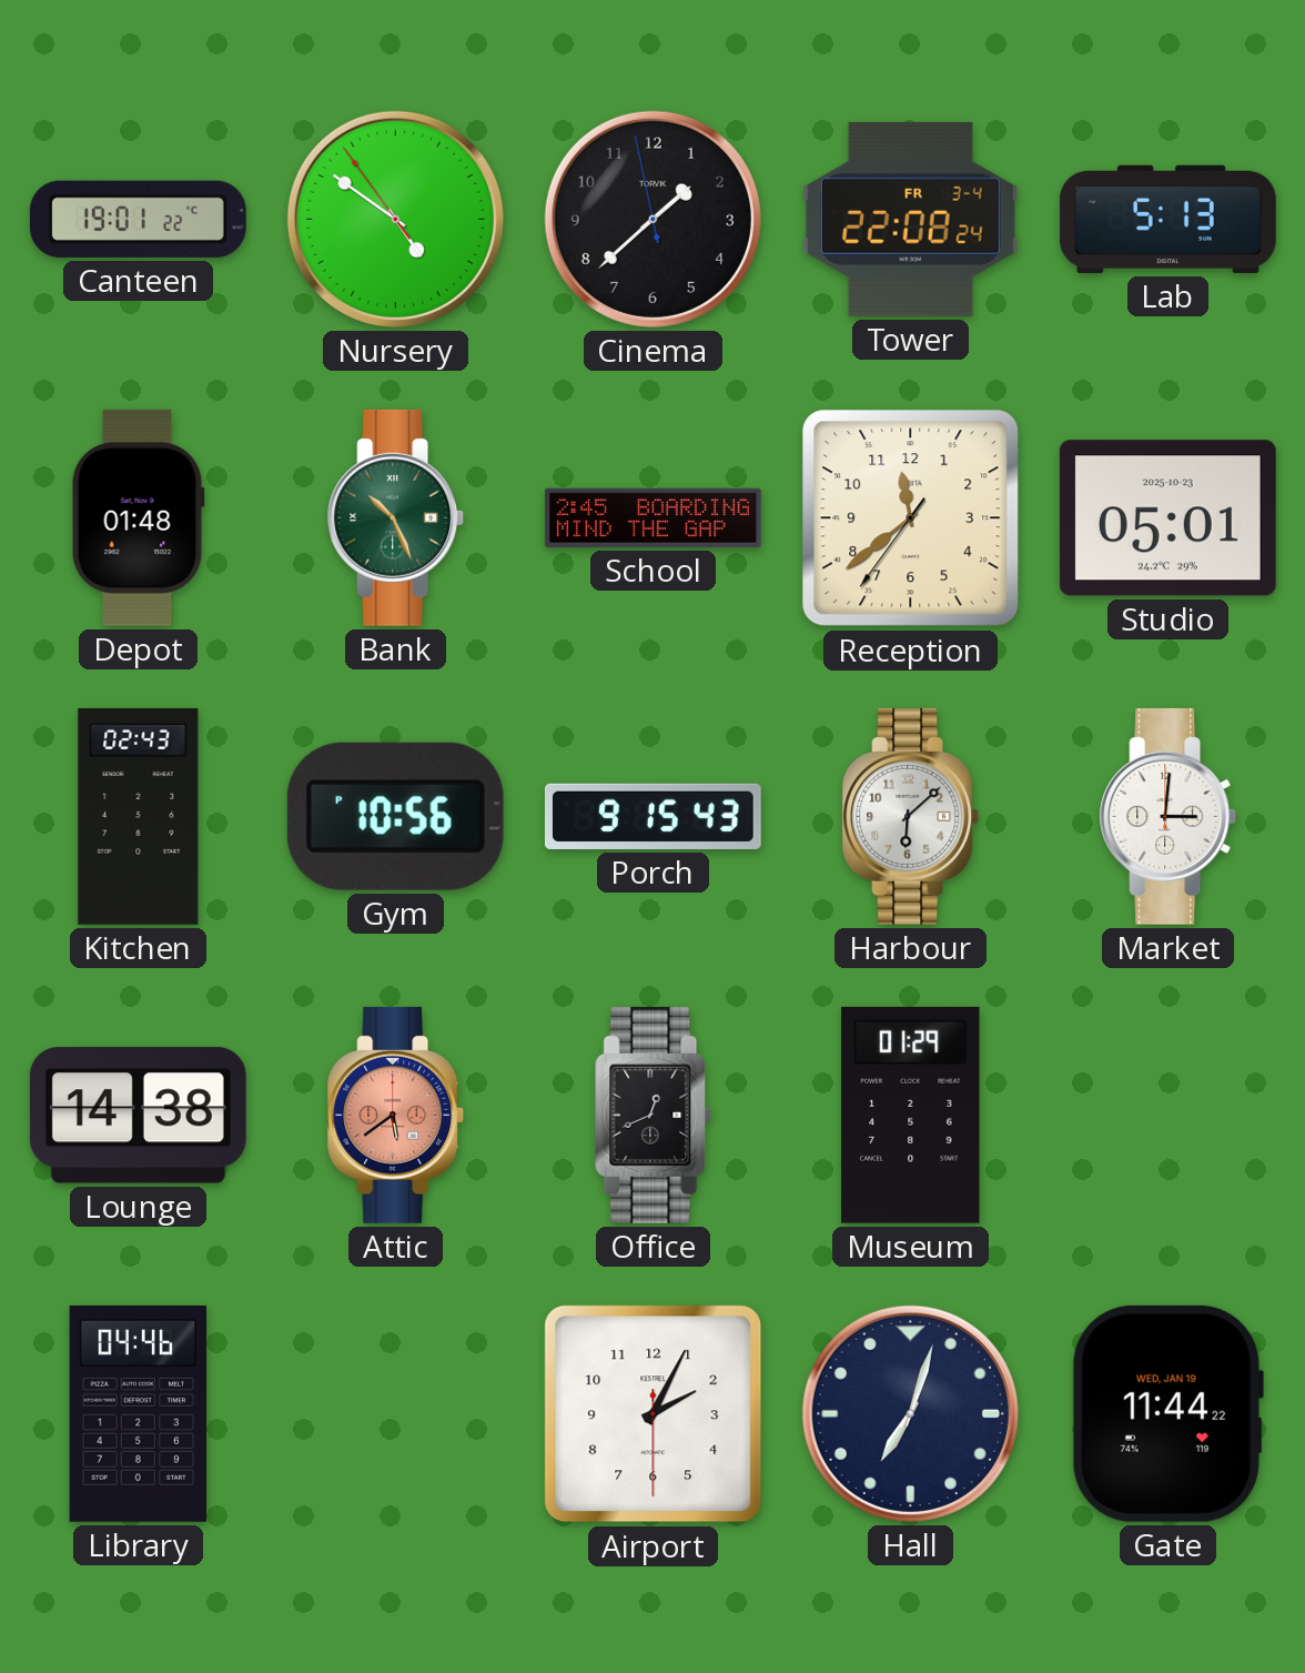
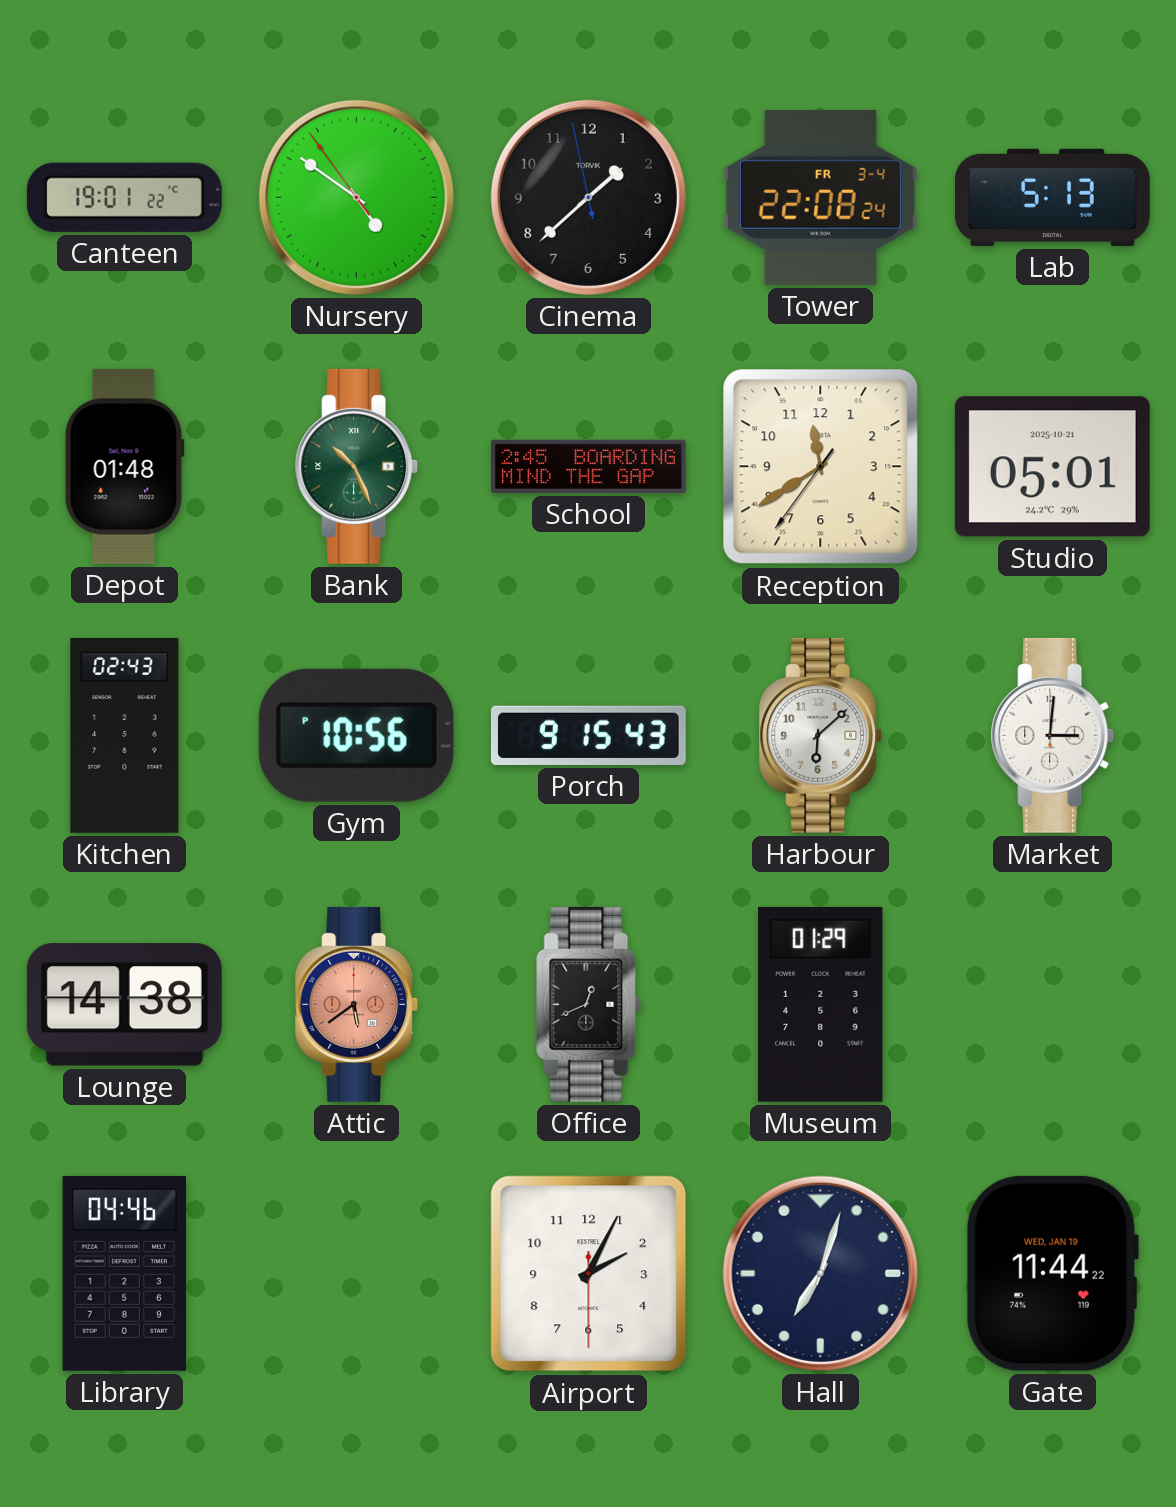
Reception: 11:38 -> 11:39 (821, 467)
Studio date: 2025-10-23 -> 2025-10-21 (1052, 467)
